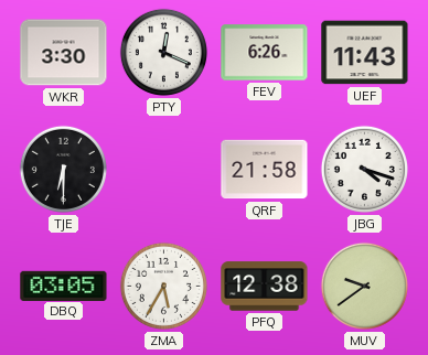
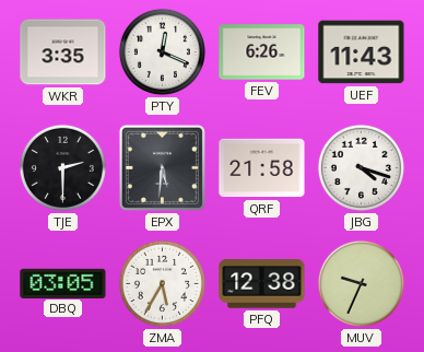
WKR: 3:30 -> 3:35 (63, 52)
TJE: 6:30 -> 2:30 (62, 167)
EPX: none -> 5:31 (162, 167)
MUV: 9:39 -> 9:34 (361, 283)
